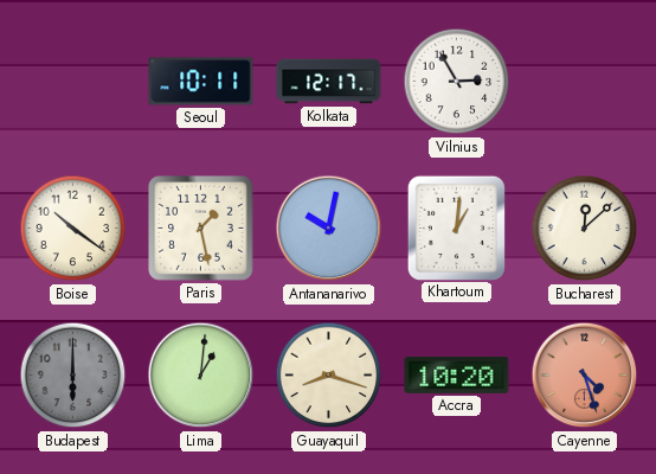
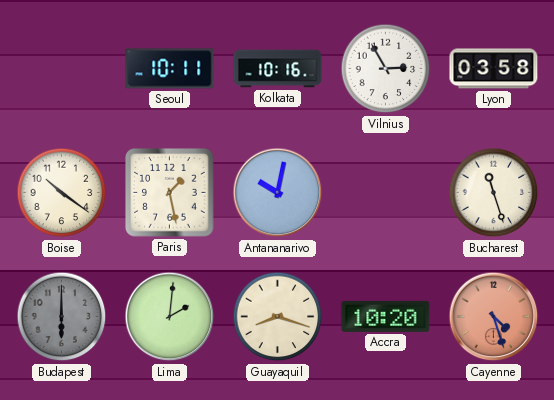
Kolkata: 12:17 -> 10:16 (278, 69)
Lyon: none -> 03:58 (494, 69)
Khartoum: 1:01 -> none (456, 228)
Bucharest: 12:08 -> 11:27 (494, 193)
Lima: 1:01 -> 2:01 (170, 317)
